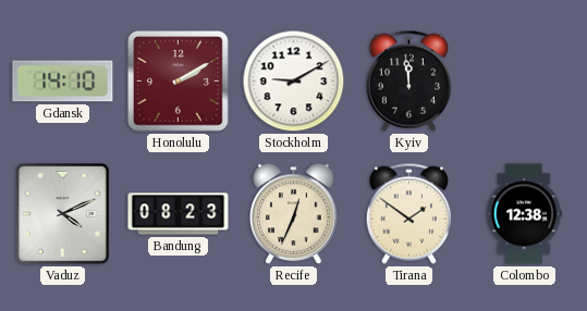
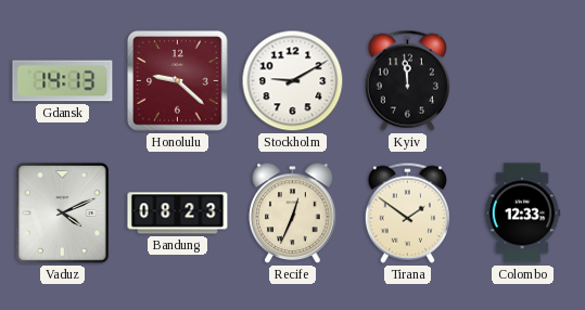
Gdansk: 14:10 -> 14:13 (63, 81)
Honolulu: 2:10 -> 9:22 (178, 81)
Colombo: 12:38 -> 12:33 (522, 214)
